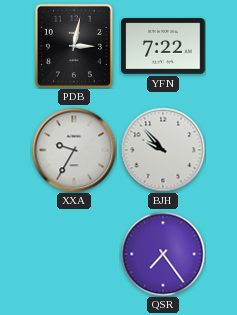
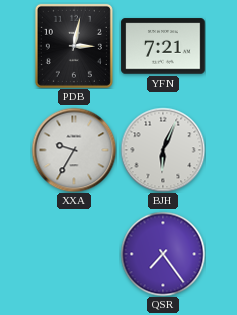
YFN: 7:22 -> 7:21 (163, 46)
BJH: 9:53 -> 6:04 (163, 150)
